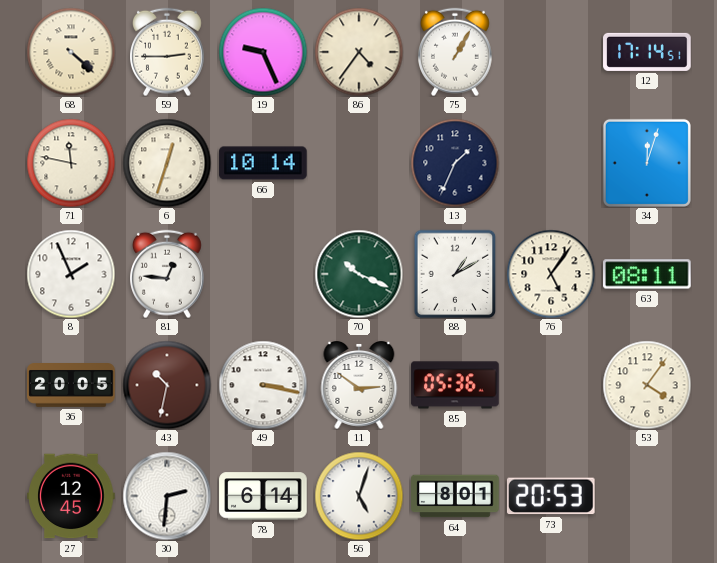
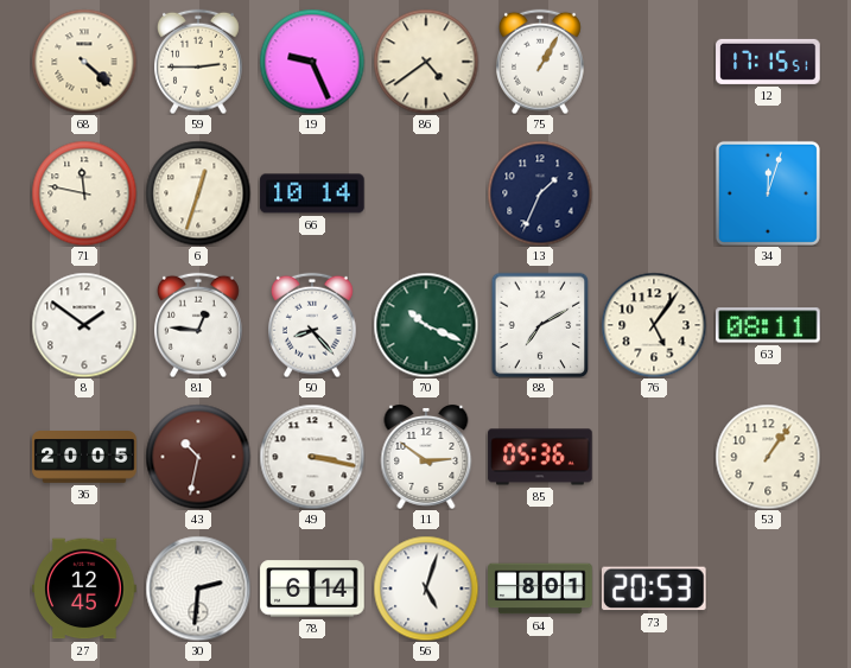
86: 4:36 -> 4:39 (426, 62)
12: 17:14 -> 17:15 (768, 62)
8: 1:56 -> 1:51 (84, 325)
50: none -> 8:23 (313, 325)
88: 1:10 -> 7:10 (540, 325)
53: 4:06 -> 1:06 (768, 457)
